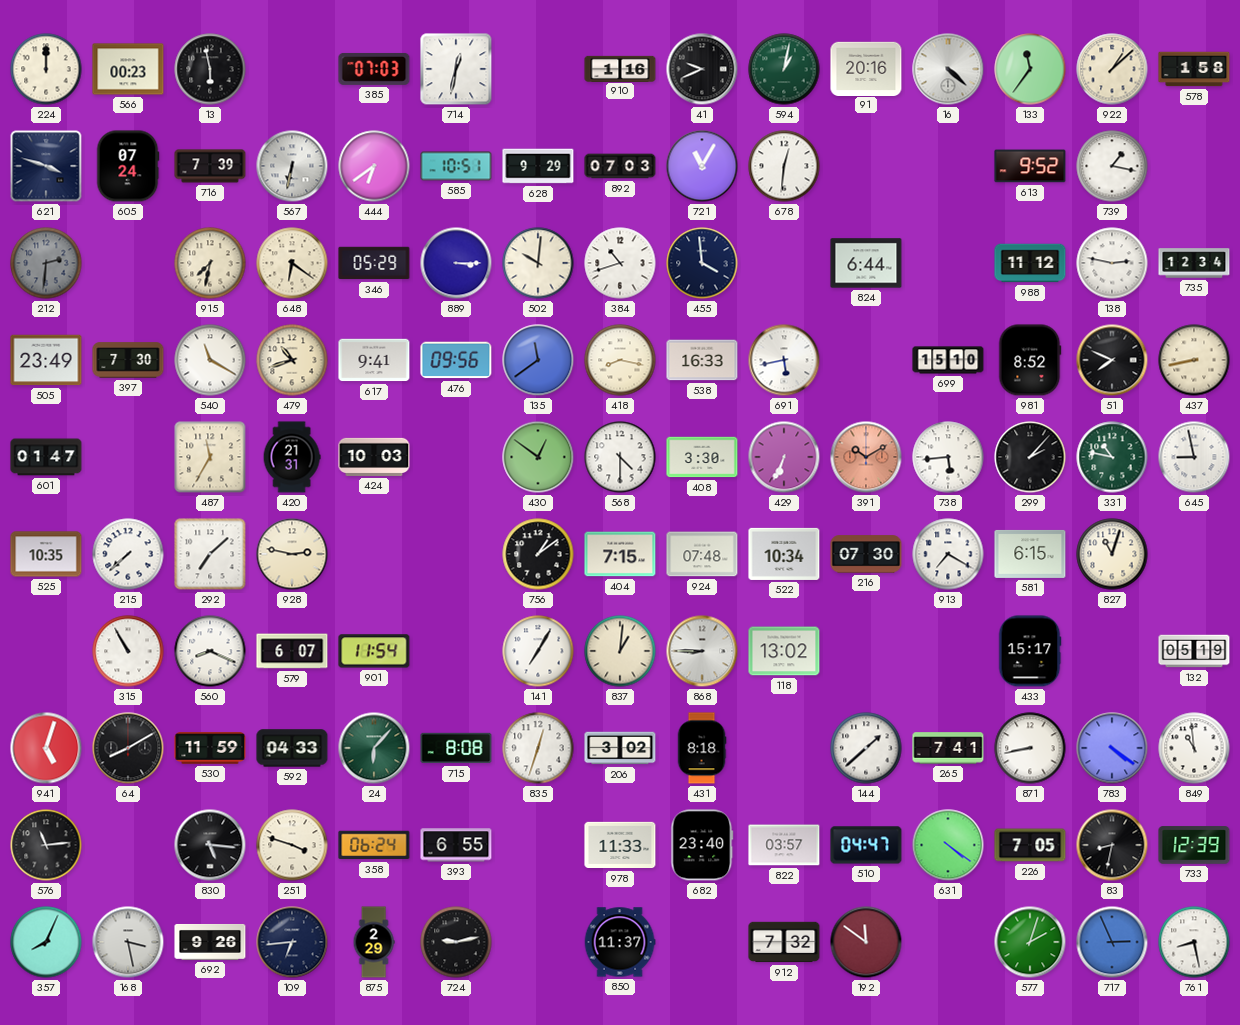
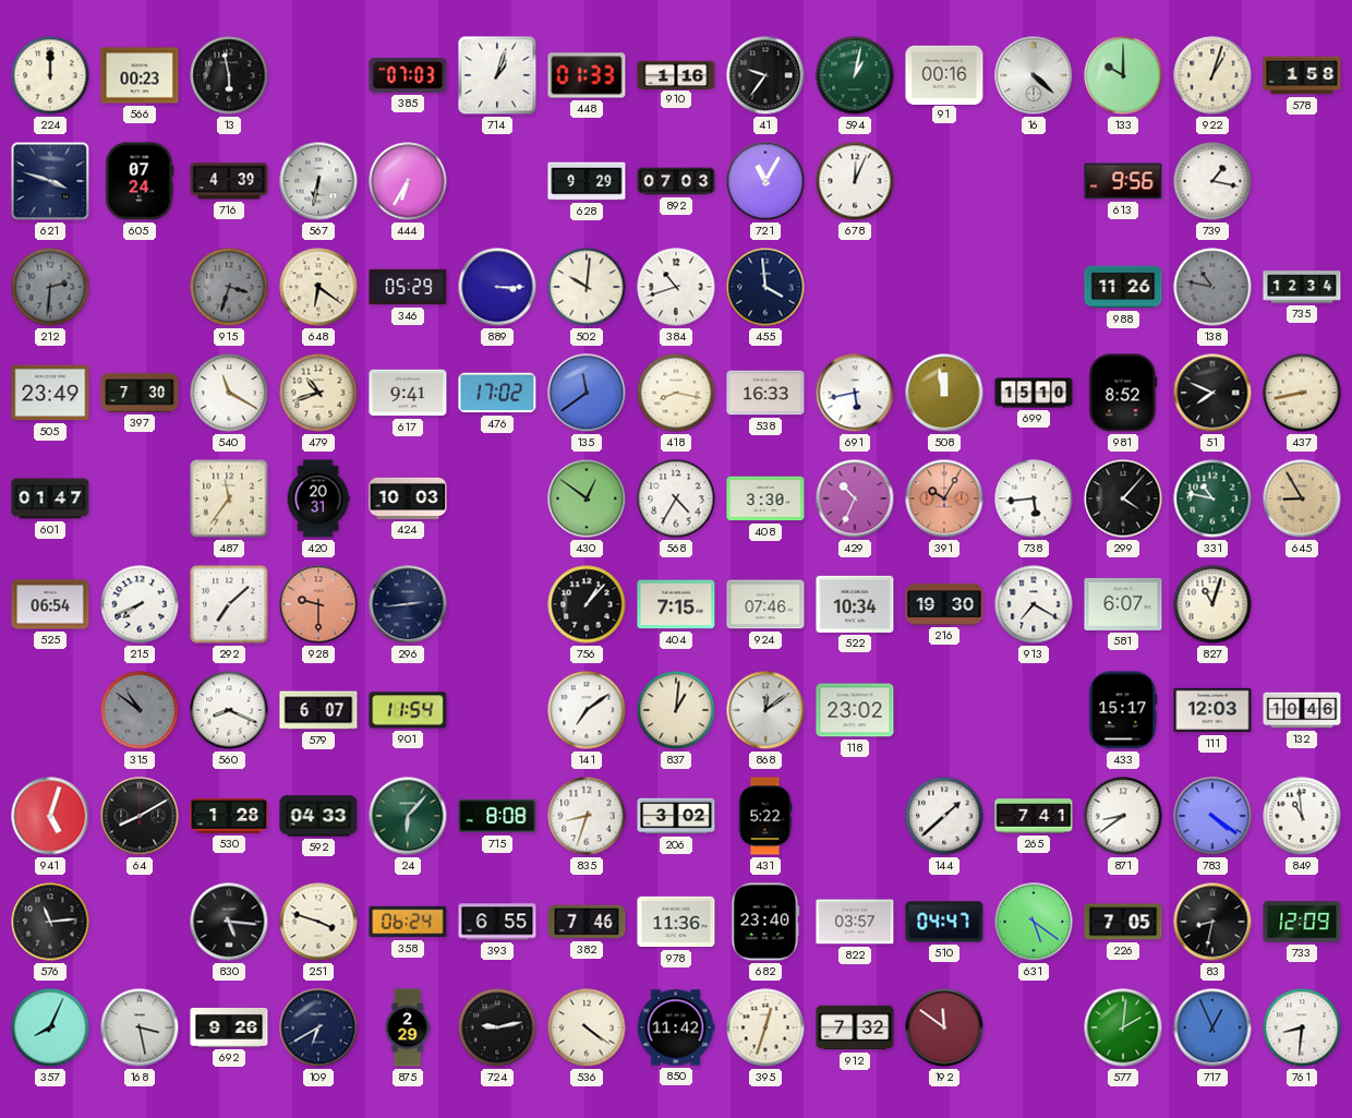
714: 12:32 -> 1:03 (497, 75)
448: none -> 01:33 (587, 75)
41: 9:41 -> 9:36 (765, 75)
91: 20:16 -> 00:16 (944, 74)
133: 11:36 -> 10:00 (1123, 75)
922: 1:08 -> 1:03 (1212, 75)
716: 7:39 -> 4:39 (229, 181)
444: 6:39 -> 6:35 (408, 181)
585: 10:51 -> none (456, 166)
678: 12:31 -> 12:04 (855, 181)
613: 9:52 -> 9:56 (1123, 181)
915: 7:32 -> 3:33 (229, 287)
915 dial: cream -> grey (229, 287)
824: 6:44 -> none (866, 263)
988: 11:12 -> 11:26 (1123, 287)
138: 2:47 -> 10:47 (1212, 287)
138 dial: white -> grey (1212, 287)
476: 09:56 -> 17:02 (497, 393)
508: none -> 11:58 (944, 393)
487: 11:35 -> 11:36 (229, 498)
420: 21:31 -> 20:31 (318, 498)
568: 4:30 -> 4:35 (676, 498)
429: 6:34 -> 10:34 (855, 498)
391: 10:10 -> 10:05 (944, 498)
299: 2:07 -> 4:07 (1123, 498)
645: 8:58 -> 8:55 (1302, 498)
645 dial: white -> champagne (1302, 498)
525: 10:35 -> 06:54 (50, 604)
215: 7:38 -> 7:41 (140, 604)
928: 2:47 -> 9:30 (318, 604)
928 dial: cream -> salmon (318, 604)
296: none -> 2:44 (408, 604)
756: 1:09 -> 1:07 (587, 604)
924: 07:48 -> 07:46 (765, 604)
216: 07:30 -> 19:30 (944, 604)
581: 6:15 -> 6:07 (1123, 604)
315: 10:55 -> 10:51 (140, 710)
315 dial: white -> grey (140, 710)
141: 7:05 -> 7:09 (587, 710)
868: 8:45 -> 12:09 (765, 710)
118: 13:02 -> 23:02 (855, 710)
111: none -> 12:03 (1212, 710)
132: 05:19 -> 10:46 (1302, 710)
530: 11:59 -> 1:28 (229, 816)
835: 12:33 -> 8:33 (587, 816)
431: 8:18 -> 5:22 (765, 816)
871: 8:43 -> 8:39 (1123, 816)
382: none -> 7:46 (587, 922)
978: 11:33 -> 11:36 (676, 922)
631: 4:21 -> 5:21 (1034, 922)
733: 12:39 -> 12:09 (1302, 922)
109: 6:44 -> 6:40 (318, 1027)
536: none -> 4:21 (587, 1027)
850: 11:37 -> 11:42 (676, 1027)
395: none -> 12:33 (765, 1027)
577: 2:03 -> 2:01 (1123, 1027)
717: 2:56 -> 12:56 (1212, 1027)
761: 8:28 -> 8:31 (1302, 1027)
